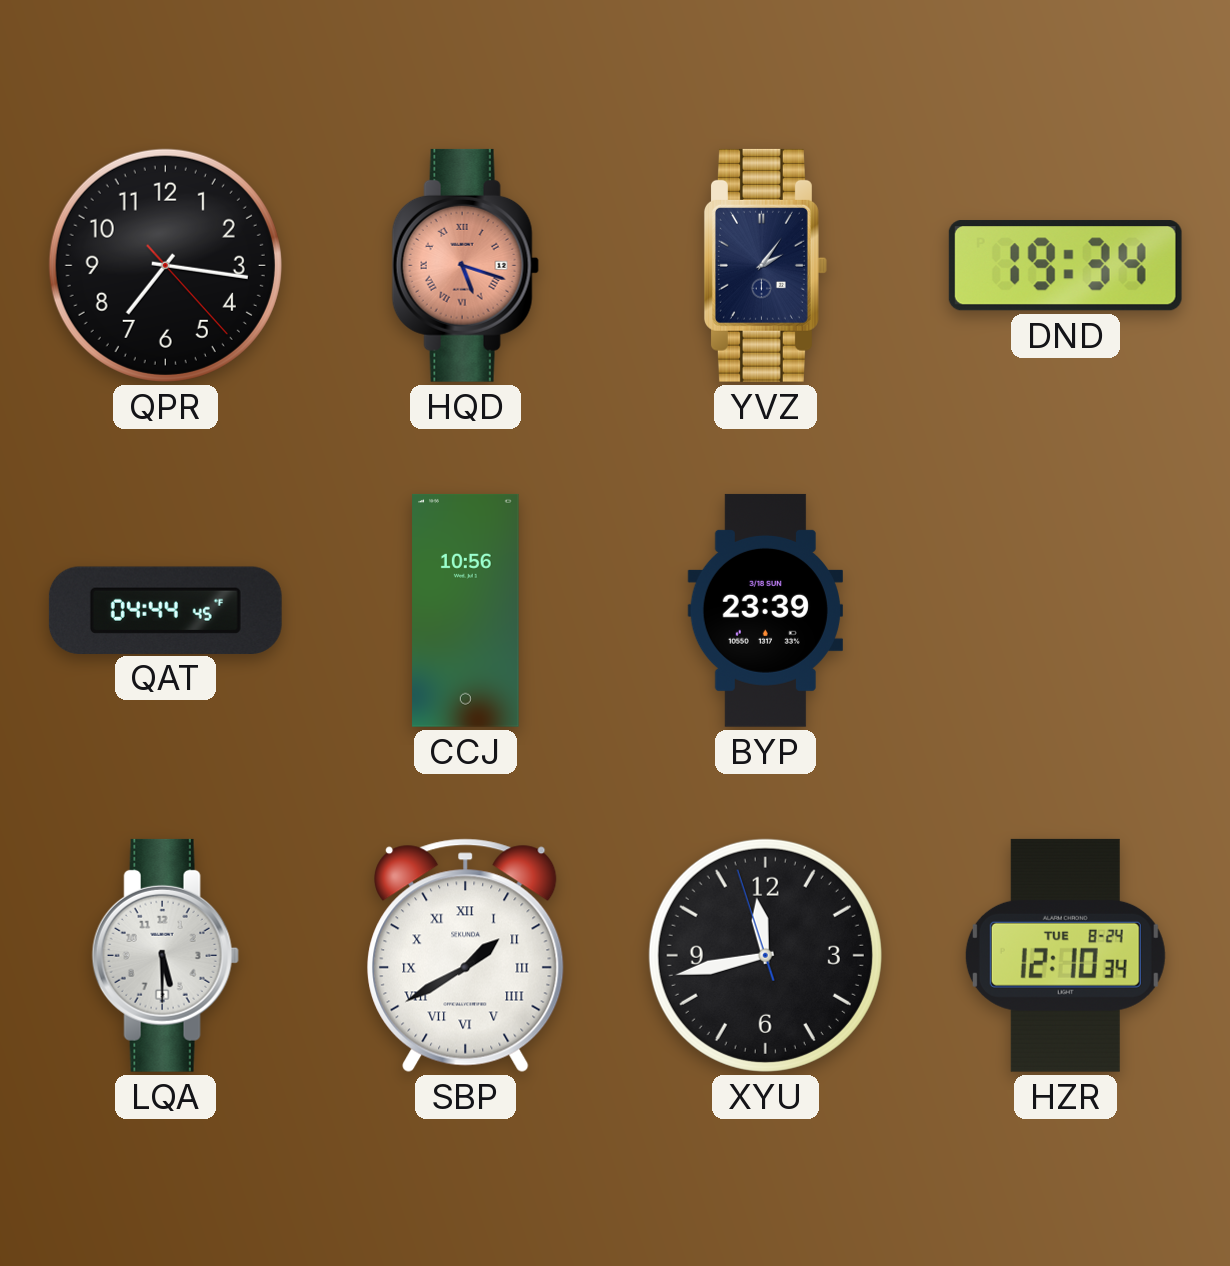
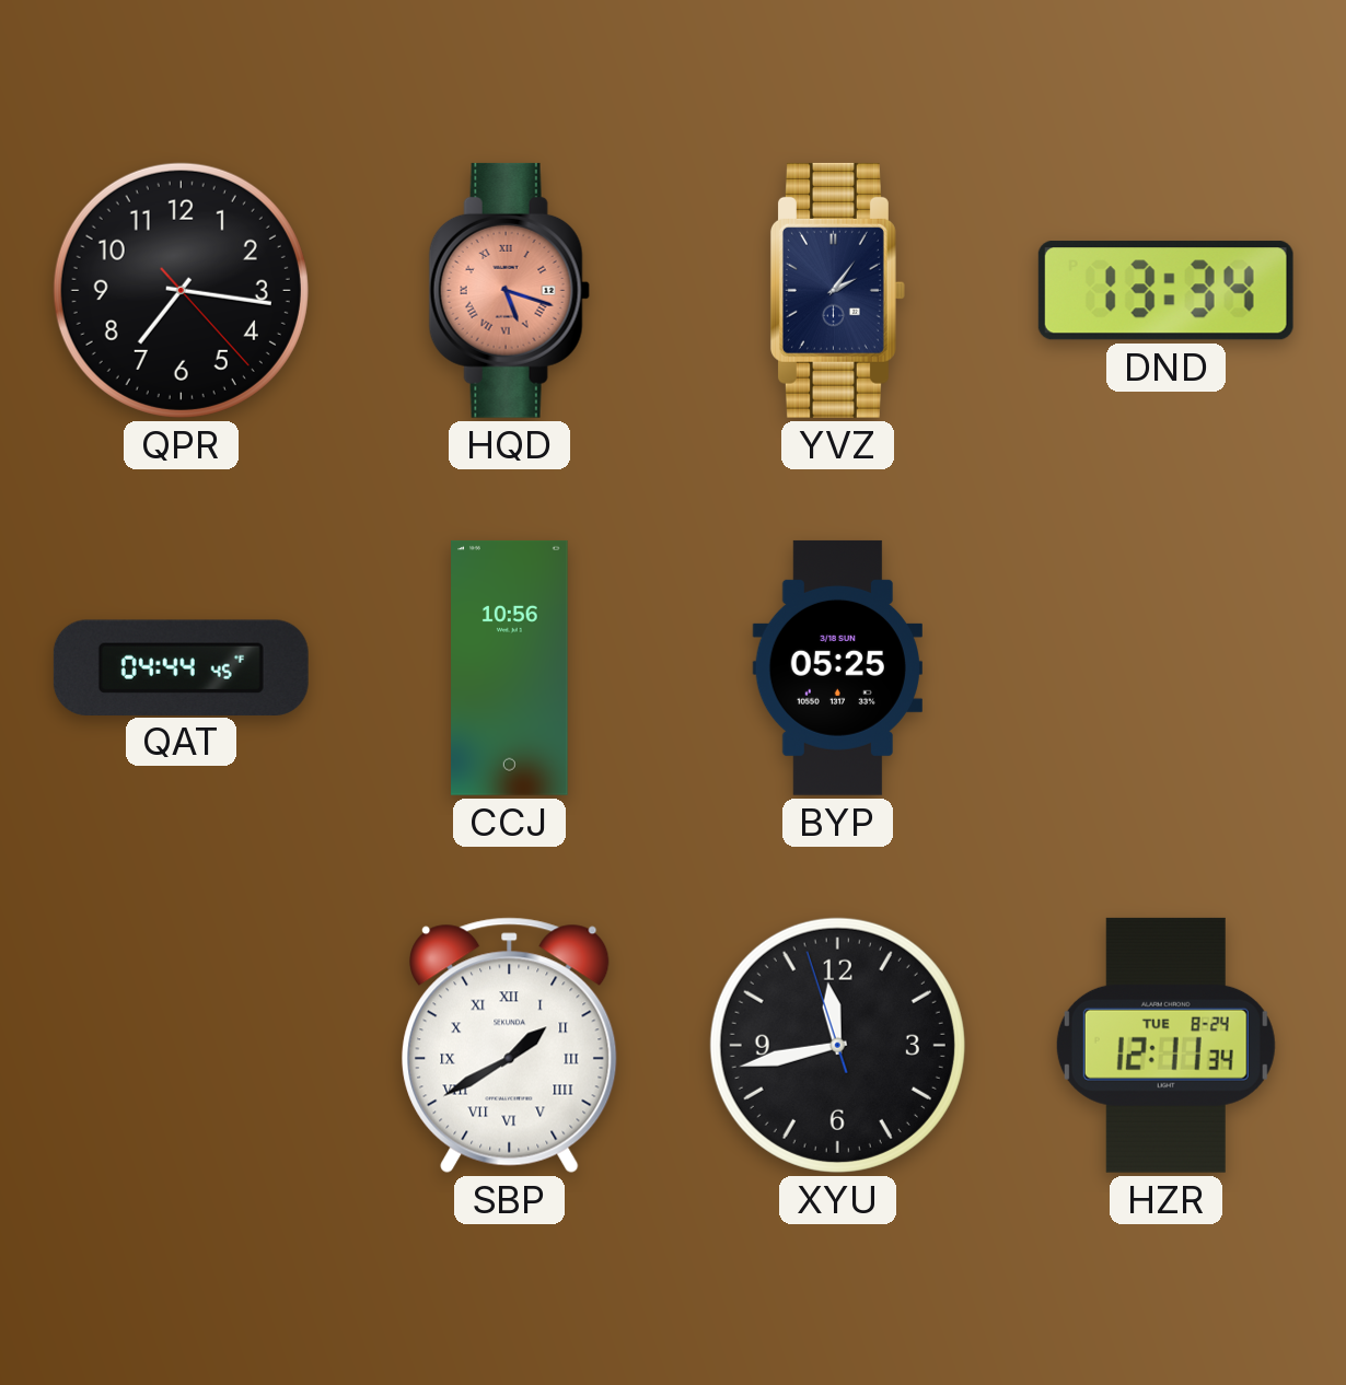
DND: 19:34 -> 13:34 (1165, 291)
BYP: 23:39 -> 05:25 (837, 667)
LQA: 5:30 -> none (165, 955)
HZR: 12:10 -> 12:11 (1165, 1045)
